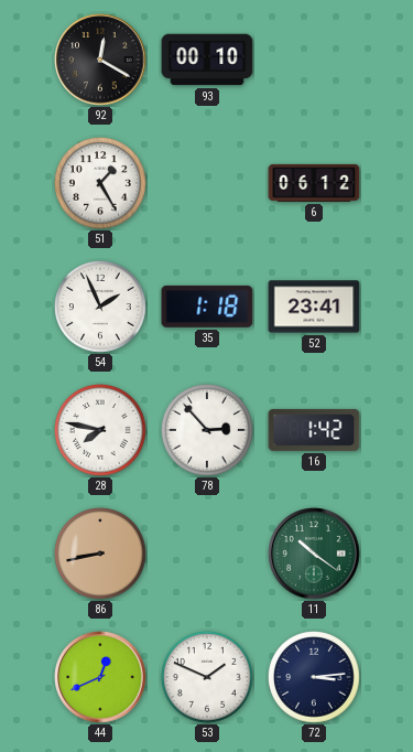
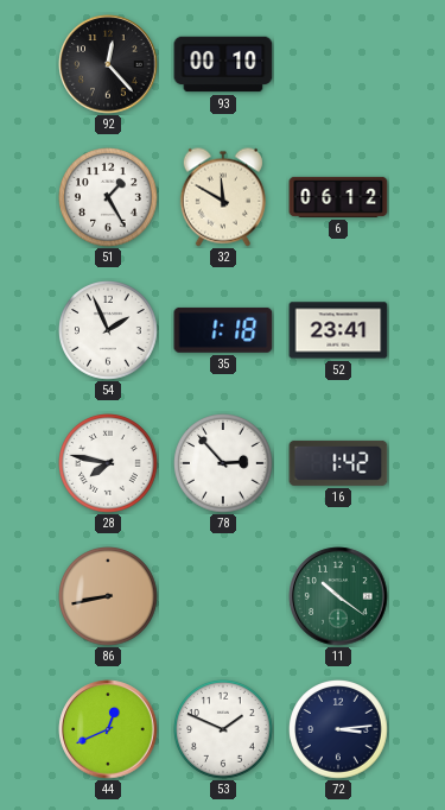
92: 12:20 -> 12:23 (108, 64)
32: none -> 11:50 (223, 197)
